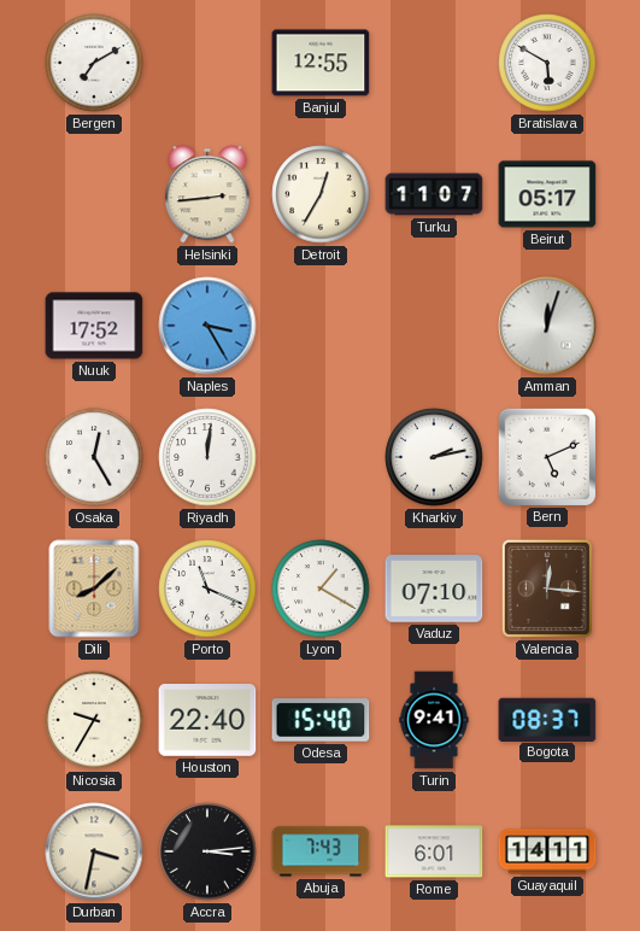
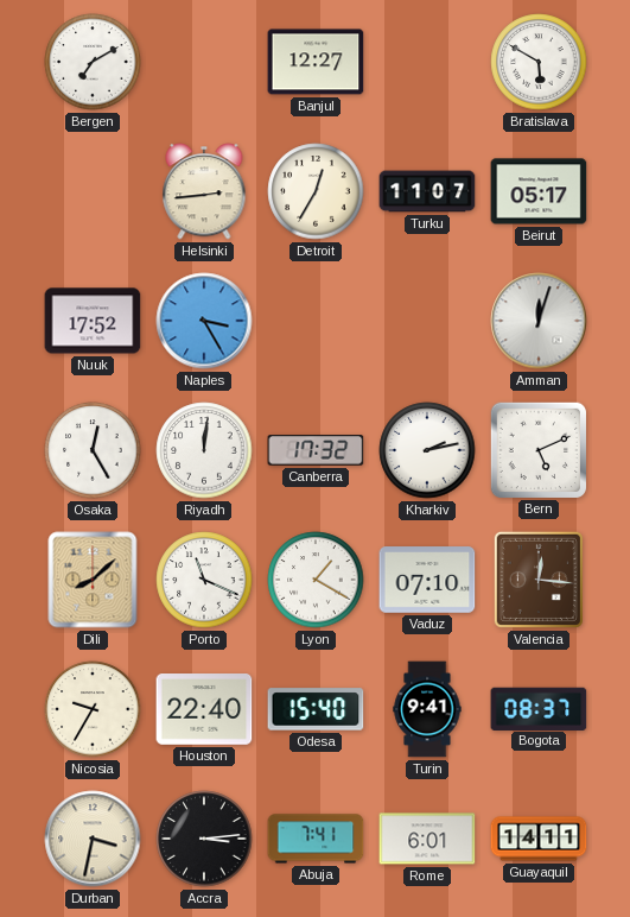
Banjul: 12:55 -> 12:27 (316, 62)
Canberra: none -> 17:32 (316, 450)
Abuja: 7:43 -> 7:41 (316, 839)
